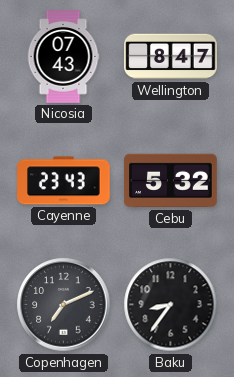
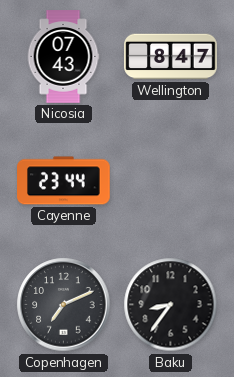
Cayenne: 23:43 -> 23:44 (64, 181)
Cebu: 5:32 -> none (171, 181)
